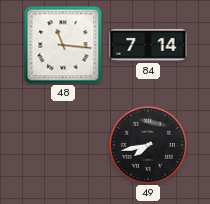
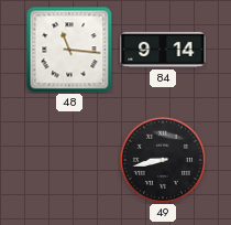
84: 7:14 -> 9:14 (163, 50)
49: 7:43 -> 8:43 (163, 160)
